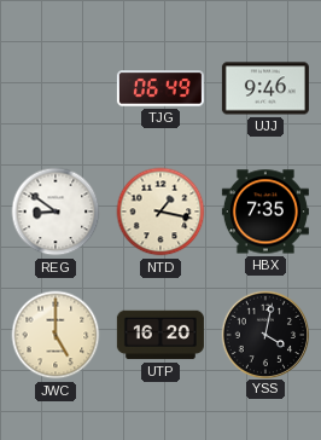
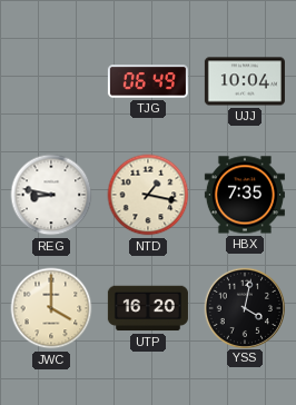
UJJ: 9:46 -> 10:04 (245, 81)
REG: 8:51 -> 8:47 (51, 195)
JWC: 5:00 -> 4:00 (51, 308)
